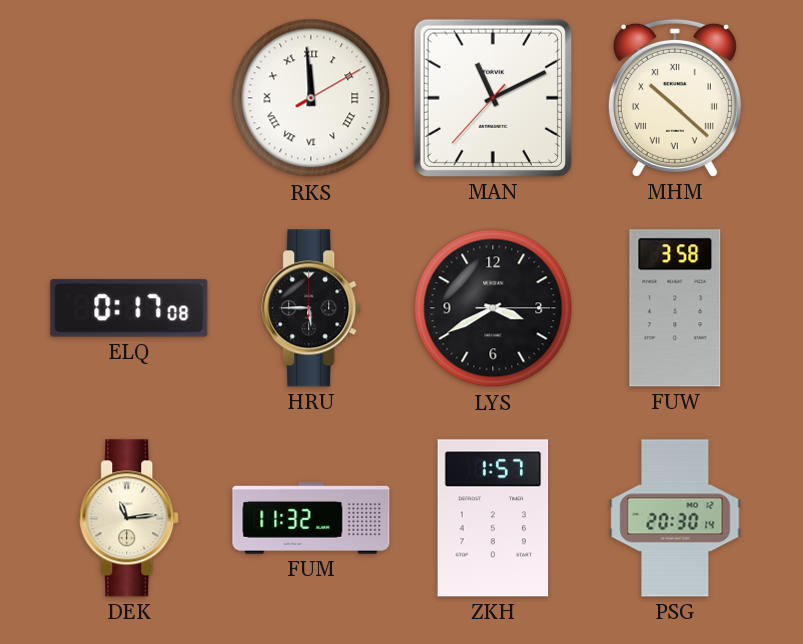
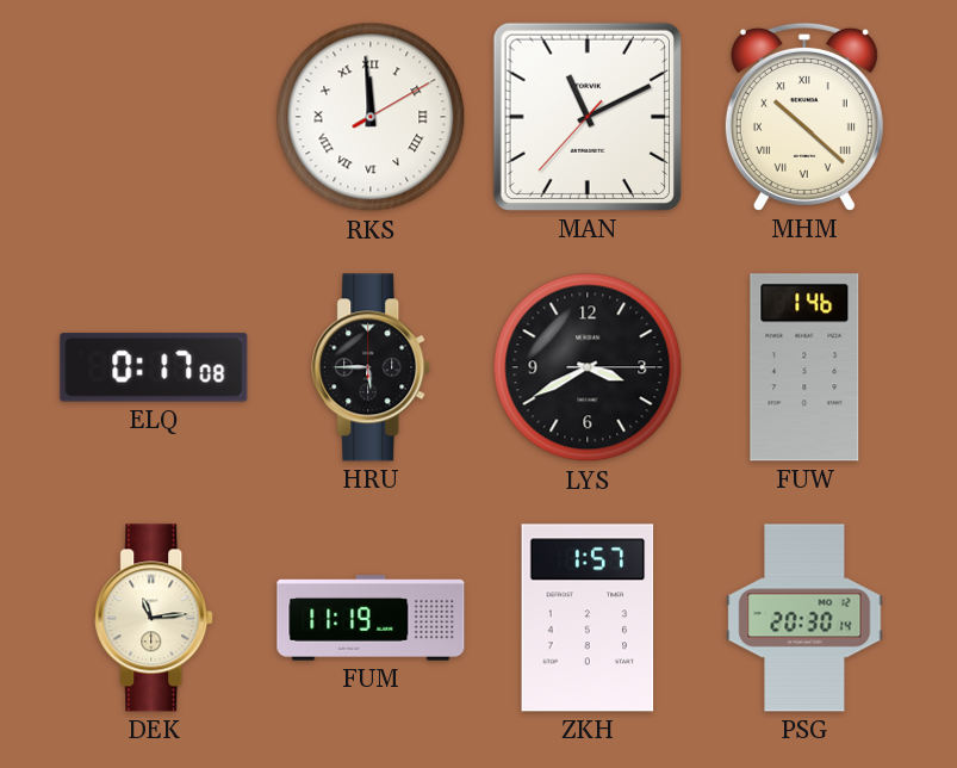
FUW: 3:58 -> 1:46 (804, 367)
FUM: 11:32 -> 11:19 (371, 618)
